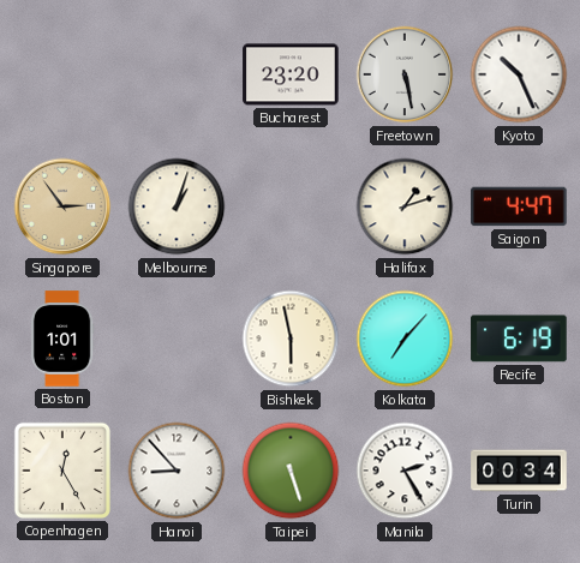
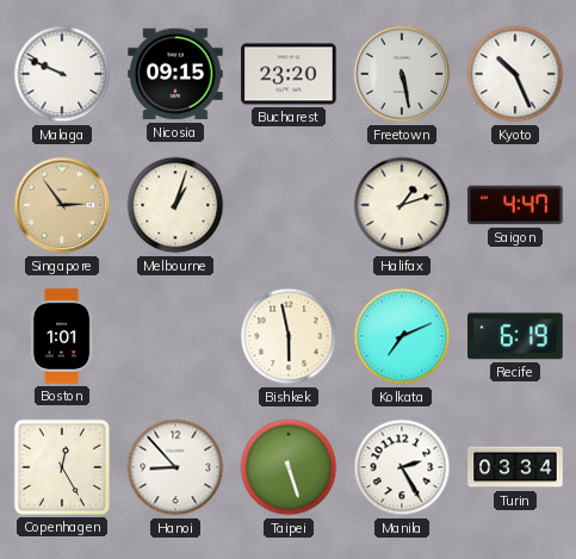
Malaga: none -> 9:49 (62, 74)
Nicosia: none -> 09:15 (175, 74)
Kolkata: 7:07 -> 7:11 (402, 336)
Turin: 00:34 -> 03:34 (515, 467)
